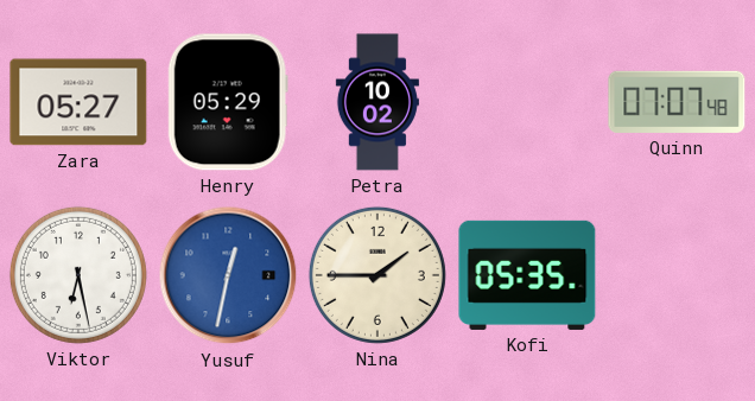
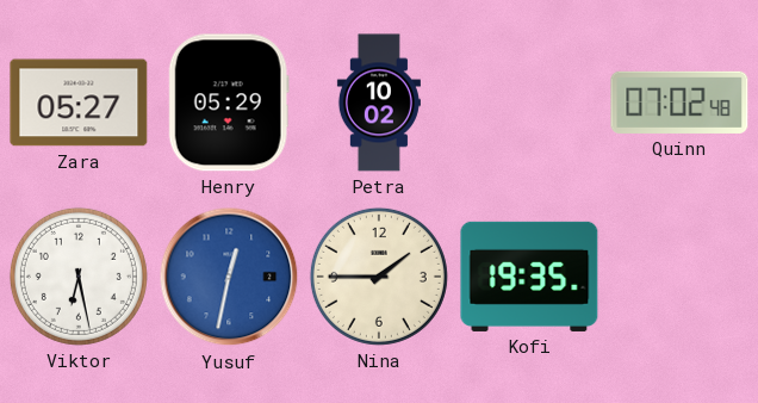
Quinn: 07:07 -> 07:02 (679, 103)
Kofi: 05:35 -> 19:35 (529, 277)
